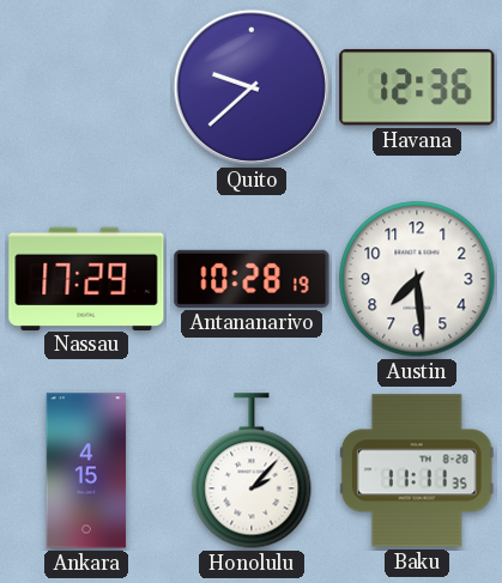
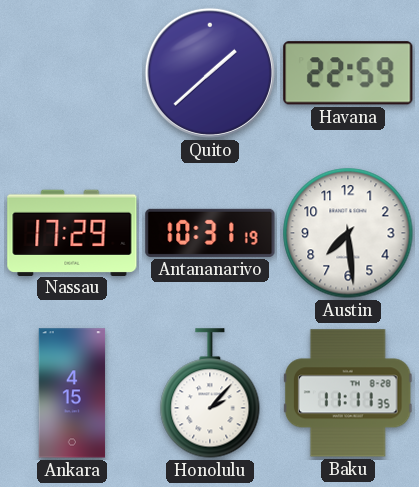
Quito: 9:38 -> 1:38 (210, 73)
Havana: 12:36 -> 22:59 (348, 73)
Antananarivo: 10:28 -> 10:31 (210, 233)
